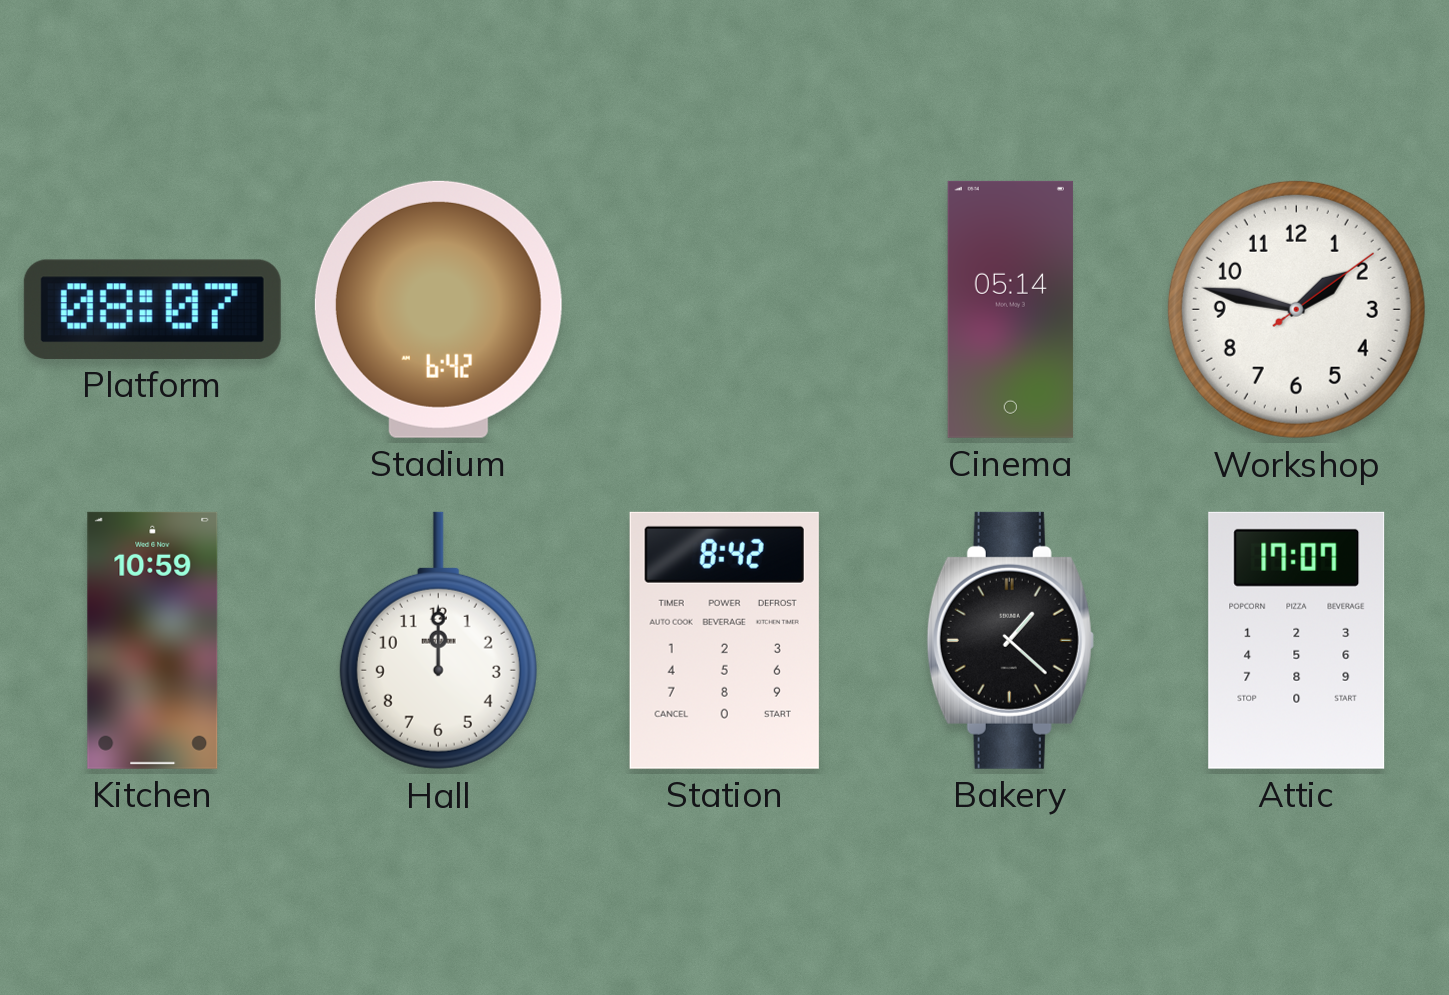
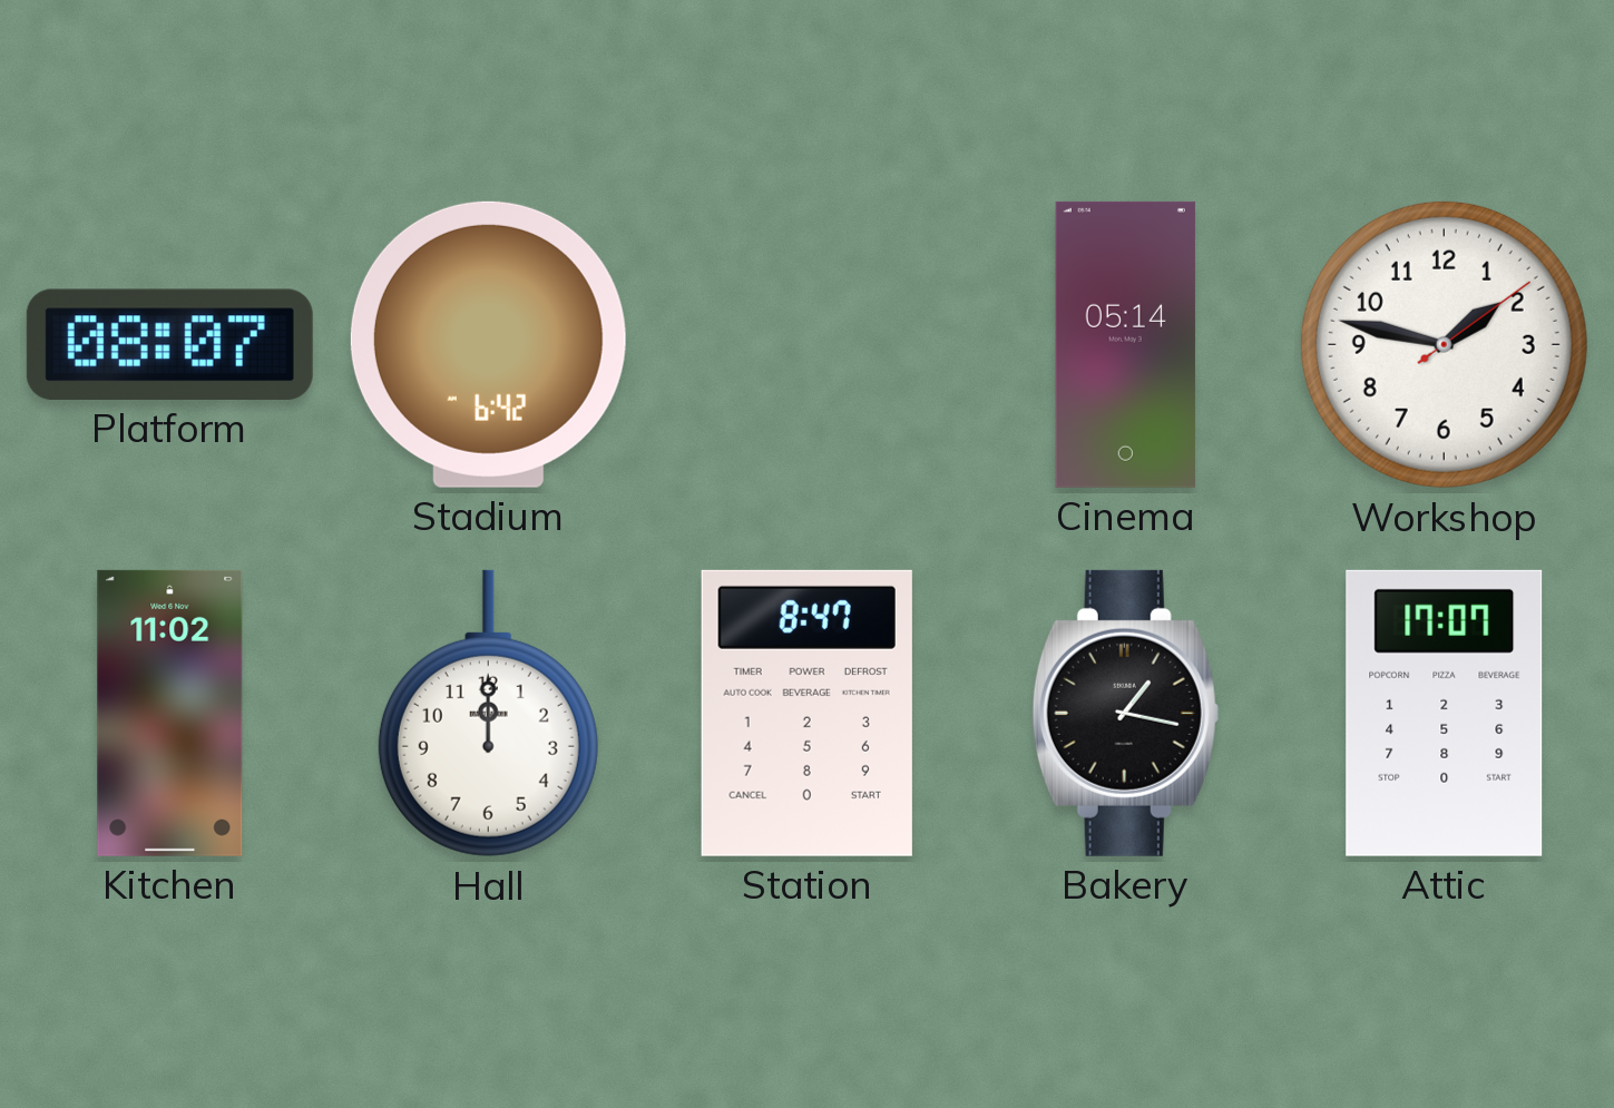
Kitchen: 10:59 -> 11:02 (170, 713)
Station: 8:42 -> 8:47 (806, 713)
Bakery: 1:22 -> 1:17 (1125, 713)
